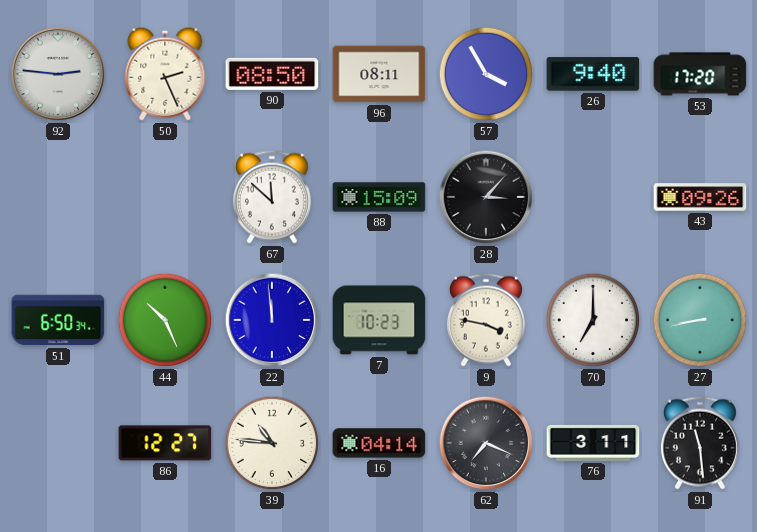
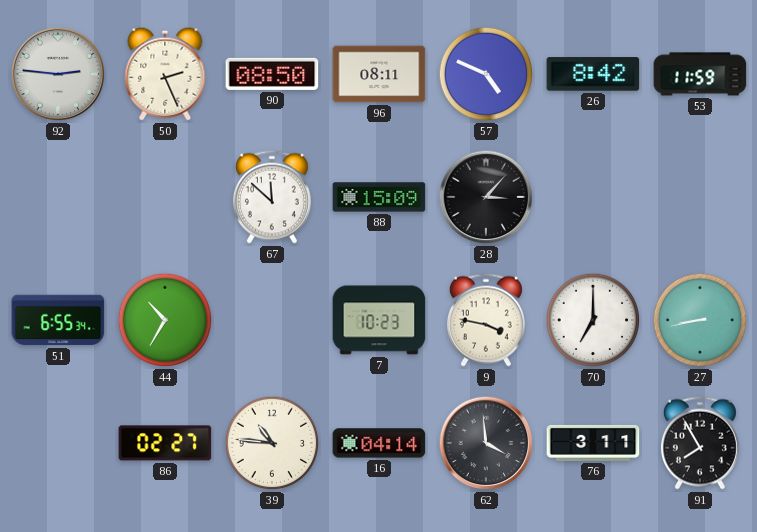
57: 3:55 -> 4:49 (486, 74)
26: 9:40 -> 8:42 (593, 74)
53: 17:20 -> 11:59 (700, 74)
43: 09:26 -> none (700, 197)
51: 6:50 -> 6:55 (58, 320)
44: 10:26 -> 10:35 (165, 320)
22: 11:59 -> none (272, 320)
86: 12:27 -> 02:27 (165, 443)
62: 7:19 -> 3:59 (486, 443)
91: 11:29 -> 7:55 (700, 443)
